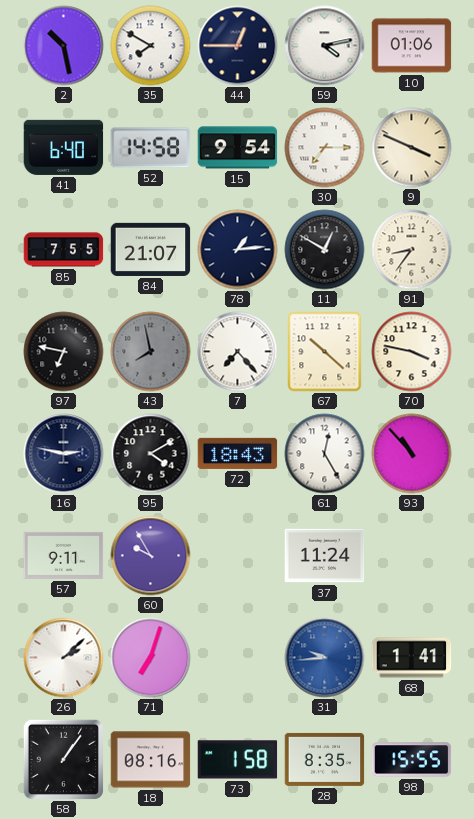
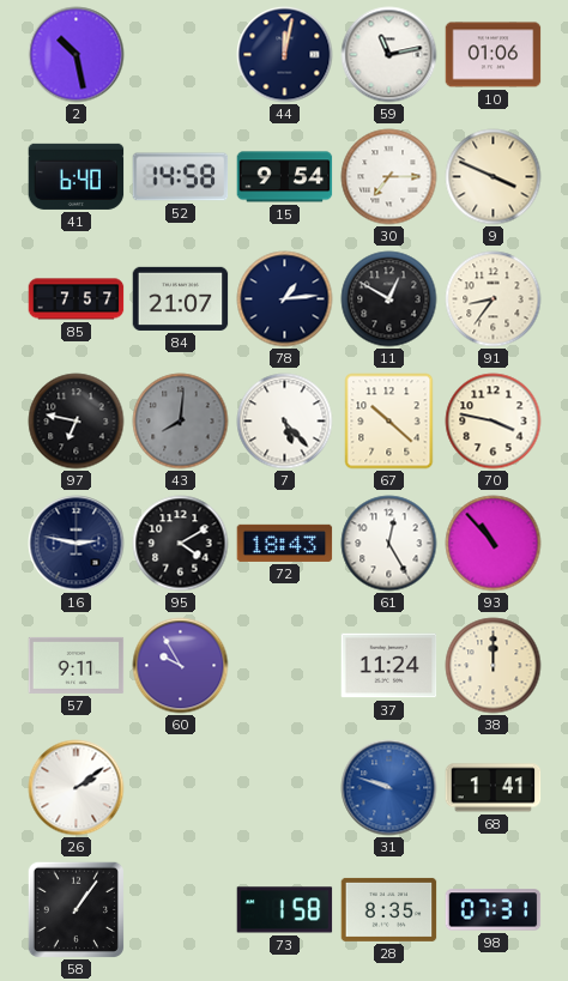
35: 7:50 -> none (151, 46)
44: 12:45 -> 12:02 (285, 55)
59: 4:13 -> 11:13 (389, 55)
85: 7:55 -> 7:57 (77, 299)
43: 7:58 -> 8:01 (181, 422)
7: 7:23 -> 5:23 (285, 422)
38: none -> 12:00 (494, 666)
26: 2:08 -> 2:09 (77, 788)
71: 7:03 -> none (151, 658)
31: 9:44 -> 9:48 (389, 788)
18: 08:16 -> none (151, 760)
98: 15:55 -> 07:31 (494, 910)
